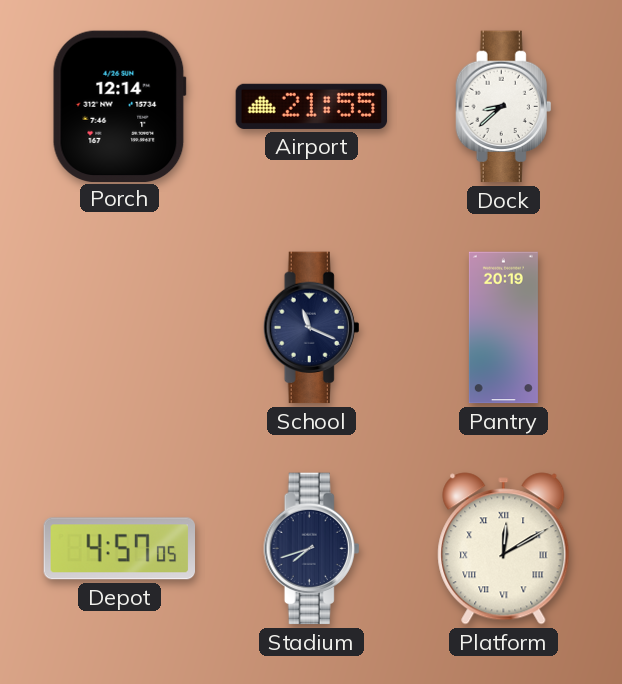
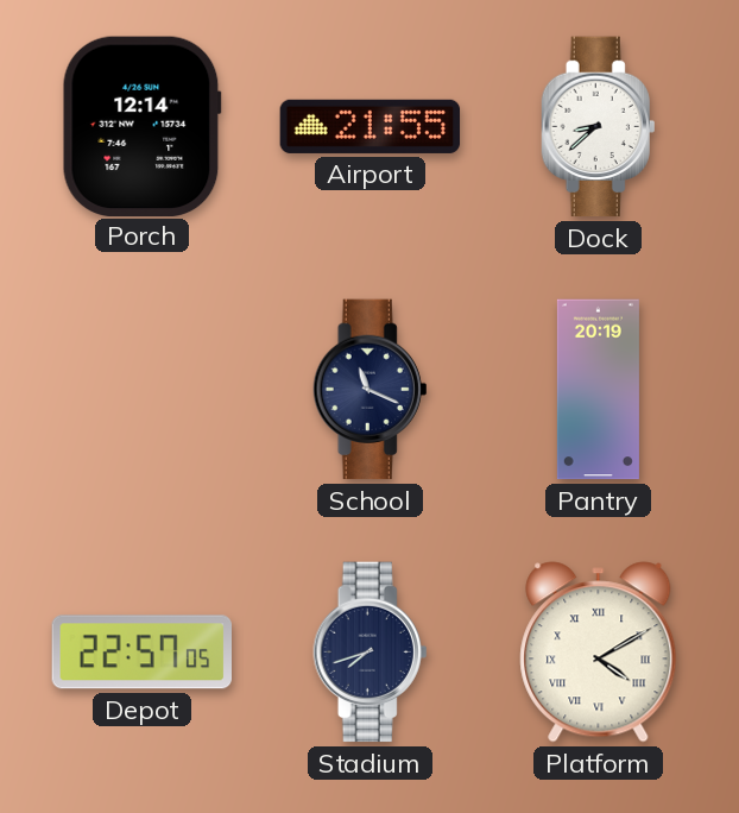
Depot: 4:57 -> 22:57 (141, 653)
Platform: 12:10 -> 4:10 (599, 653)
